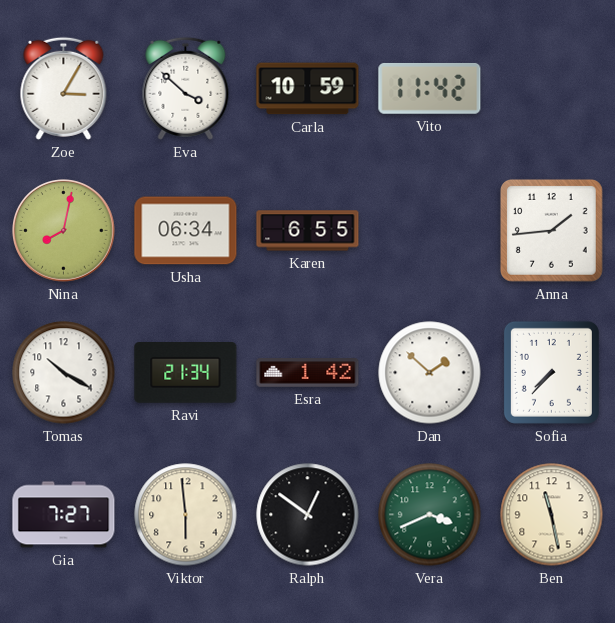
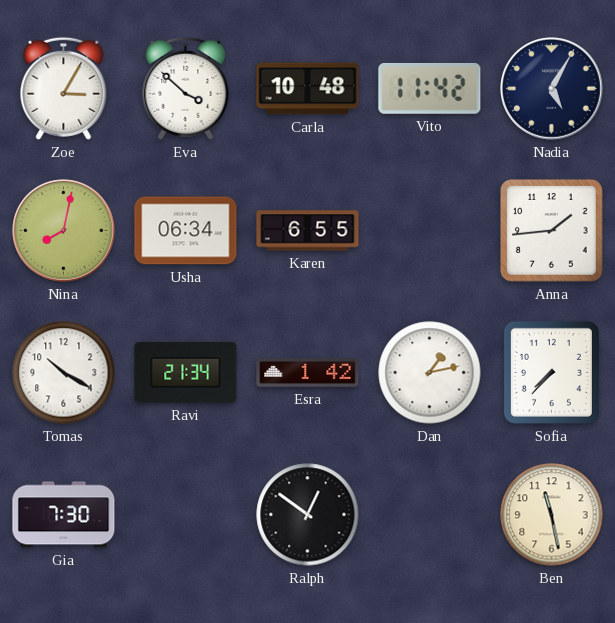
Carla: 10:59 -> 10:48 (308, 89)
Nadia: none -> 5:05 (552, 89)
Dan: 1:52 -> 1:13 (430, 373)
Gia: 7:27 -> 7:30 (64, 515)
Viktor: 5:59 -> none (186, 515)
Vera: 3:41 -> none (430, 515)
